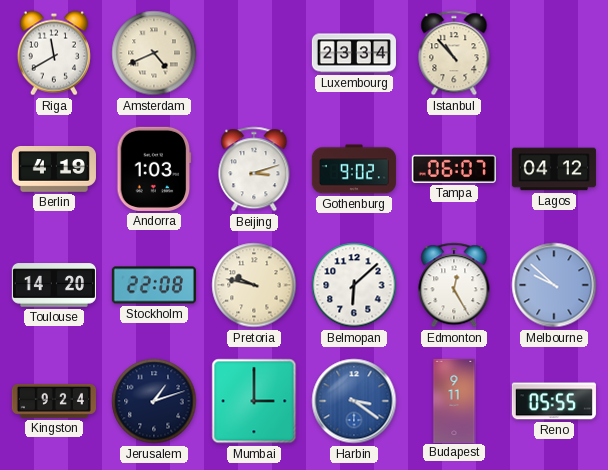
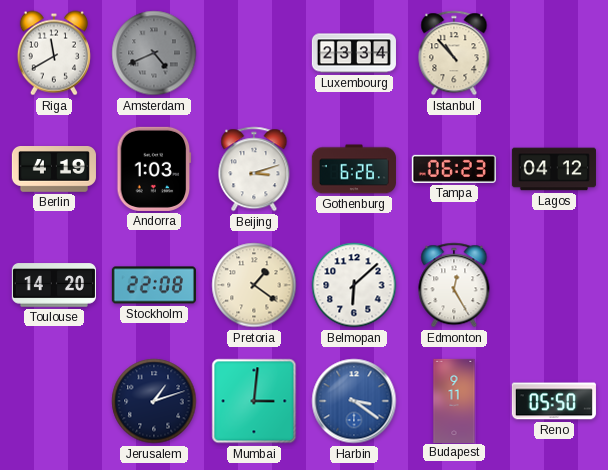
Amsterdam dial: cream -> grey (154, 53)
Gothenburg: 9:02 -> 6:26 (354, 169)
Tampa: 06:07 -> 06:23 (454, 169)
Pretoria: 9:47 -> 1:21 (254, 285)
Melbourne: 9:52 -> none (554, 285)
Kingston: 9:24 -> none (54, 401)
Mumbai: 3:00 -> 3:01 (254, 401)
Reno: 05:55 -> 05:50 (554, 401)
